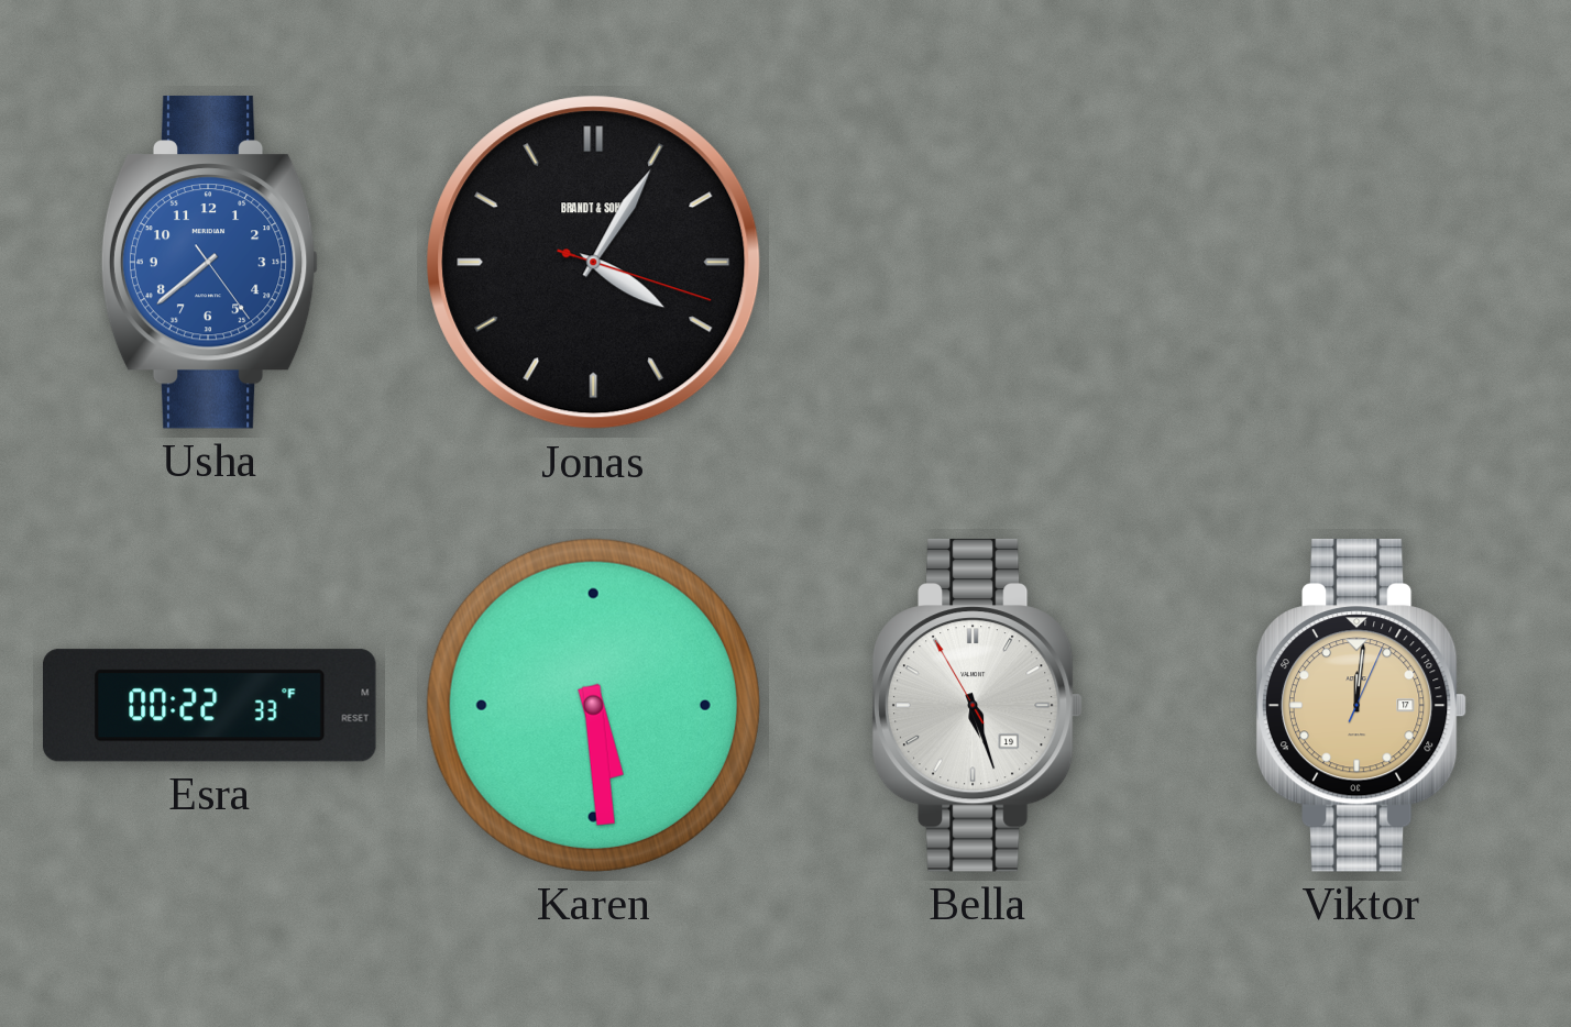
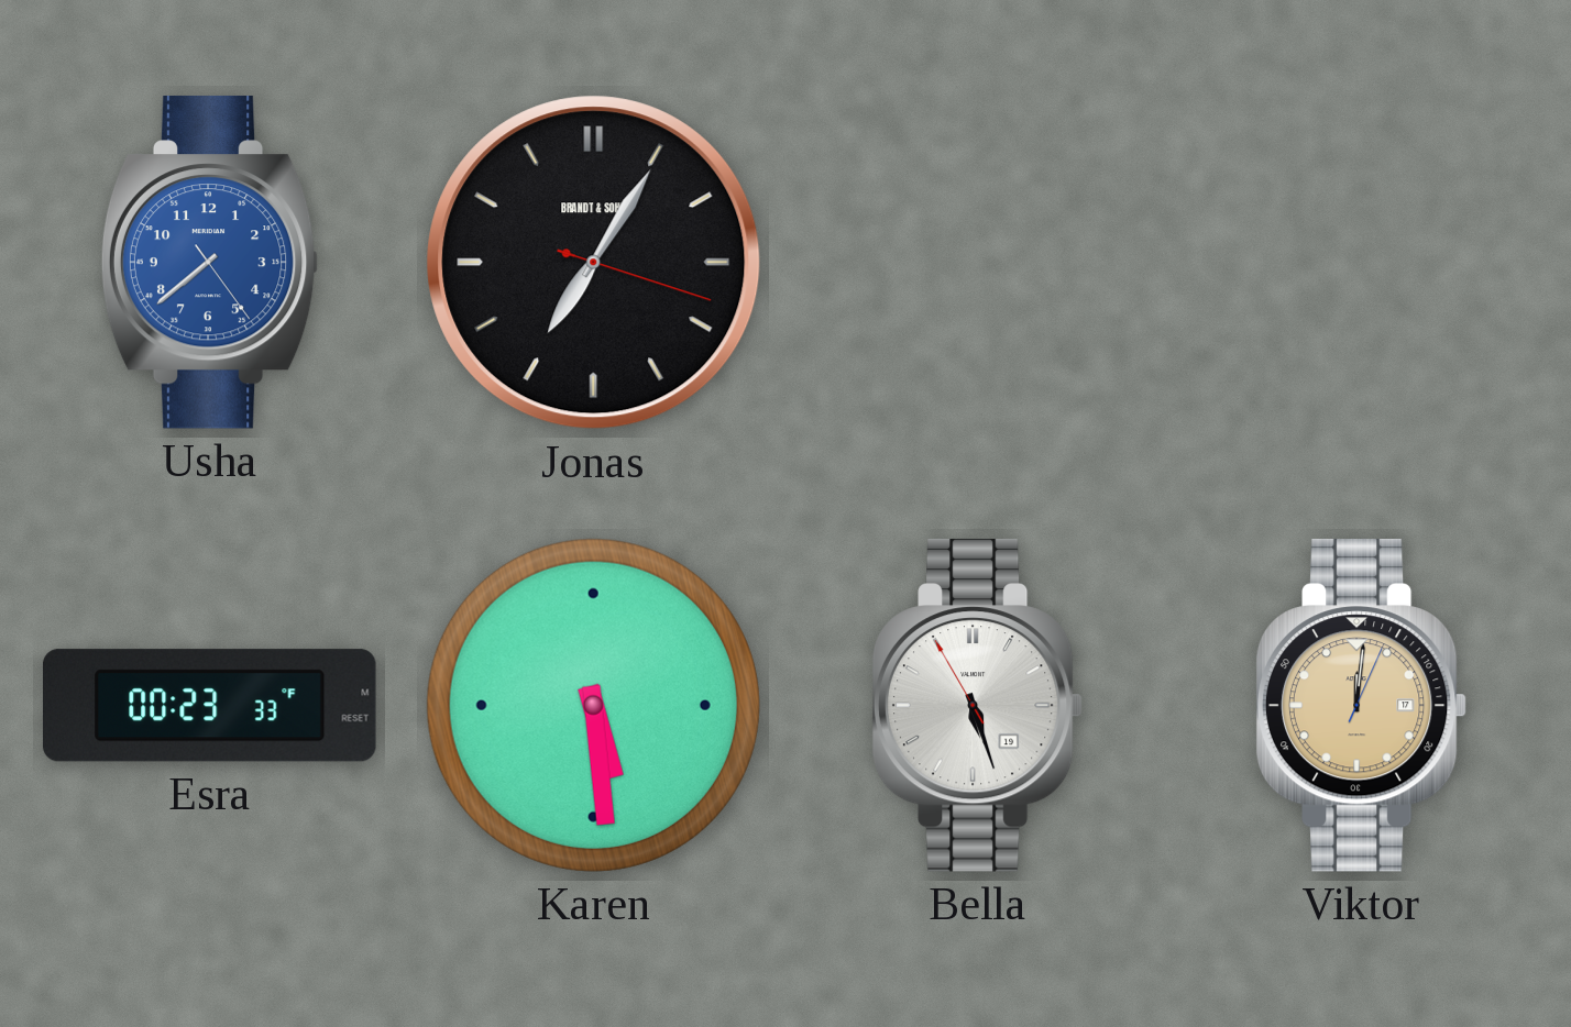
Jonas: 4:05 -> 7:05 (594, 263)
Esra: 00:22 -> 00:23 (210, 706)
